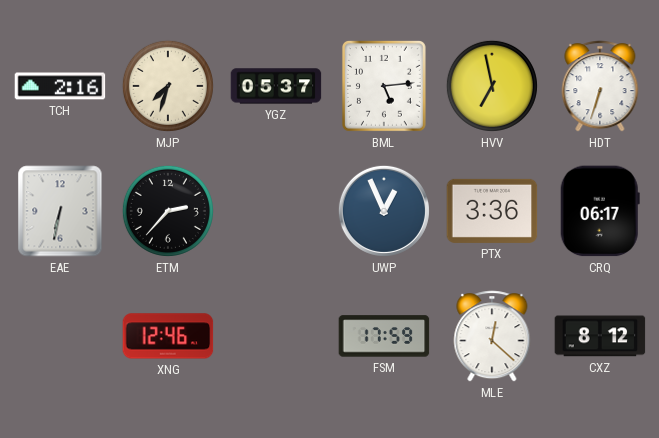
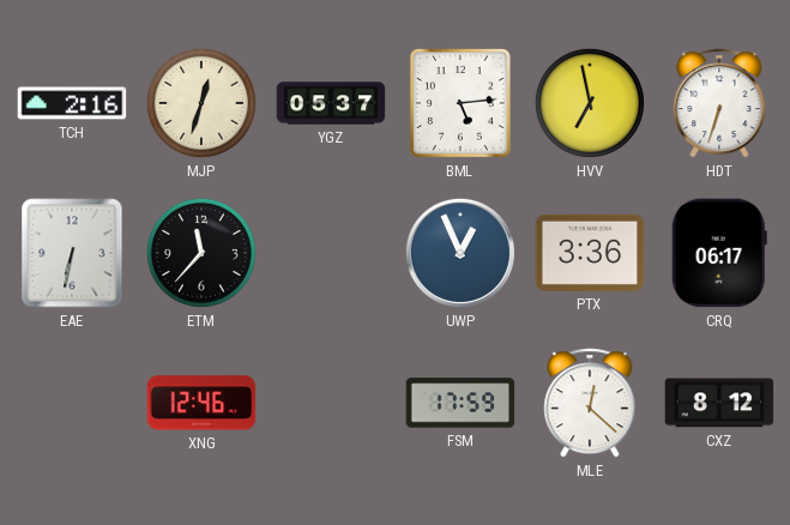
MJP: 7:33 -> 12:33 (201, 103)
ETM: 2:37 -> 11:37 (201, 253)
